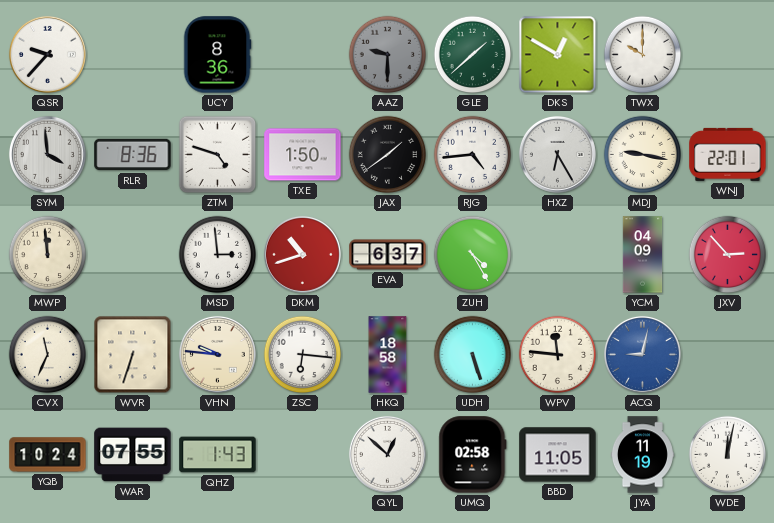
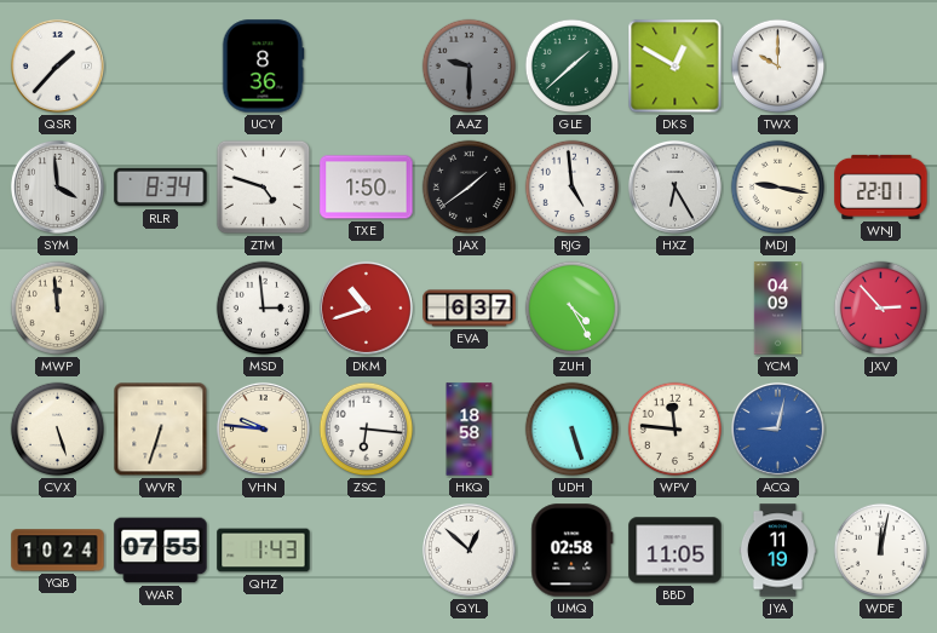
QSR: 9:37 -> 1:37 (57, 65)
RLR: 8:36 -> 8:34 (161, 188)
RJG: 4:44 -> 4:59 (573, 188)
CVX: 11:34 -> 5:27 (58, 430)
